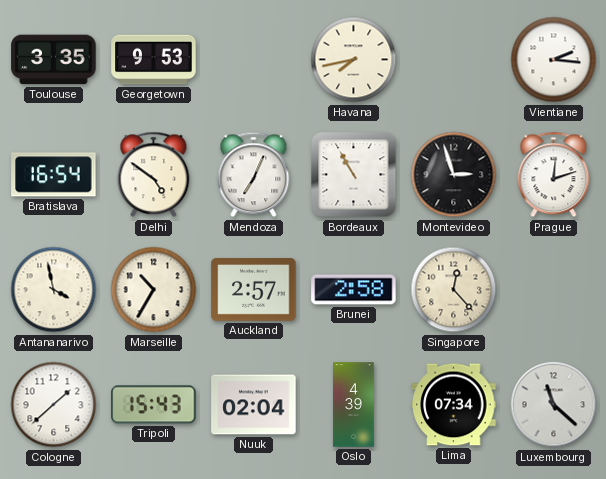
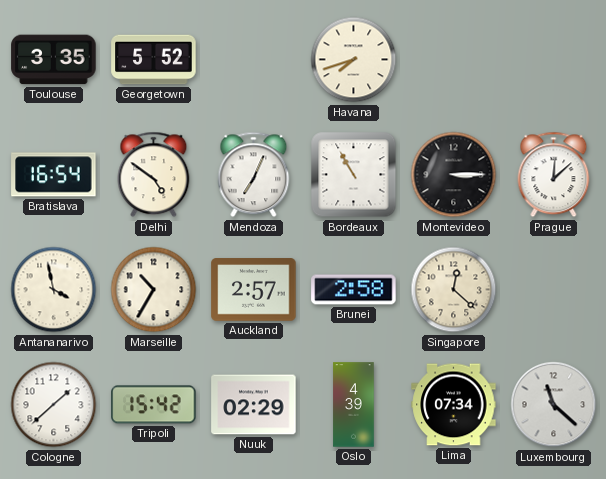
Georgetown: 9:53 -> 5:52 (154, 60)
Havana: 7:43 -> 7:42 (354, 60)
Vientiane: 2:16 -> none (554, 60)
Montevideo: 2:57 -> 3:15 (454, 175)
Prague: 12:12 -> 12:08 (554, 175)
Singapore: 12:23 -> 12:22 (454, 290)
Tripoli: 15:43 -> 15:42 (154, 405)
Nuuk: 02:04 -> 02:29 (254, 405)
